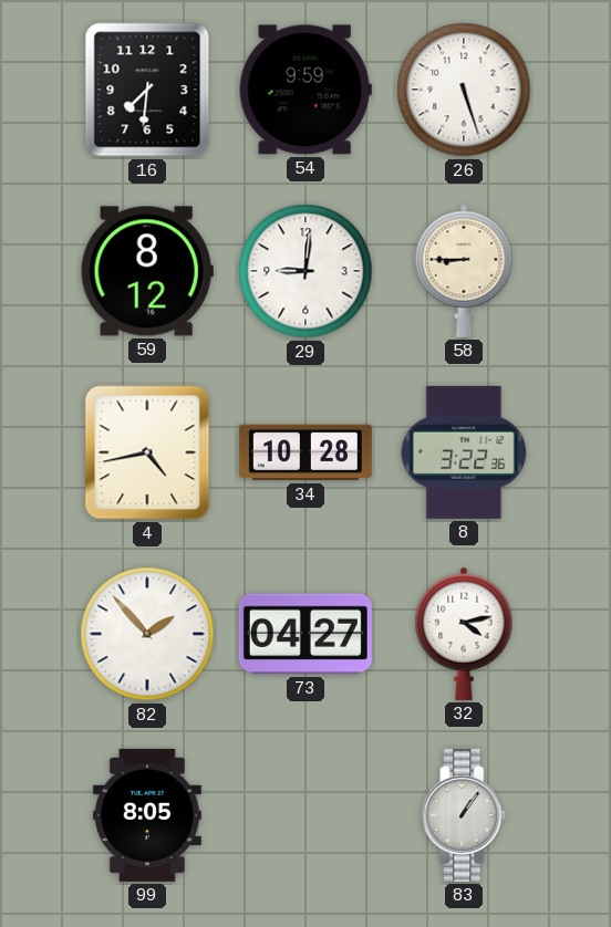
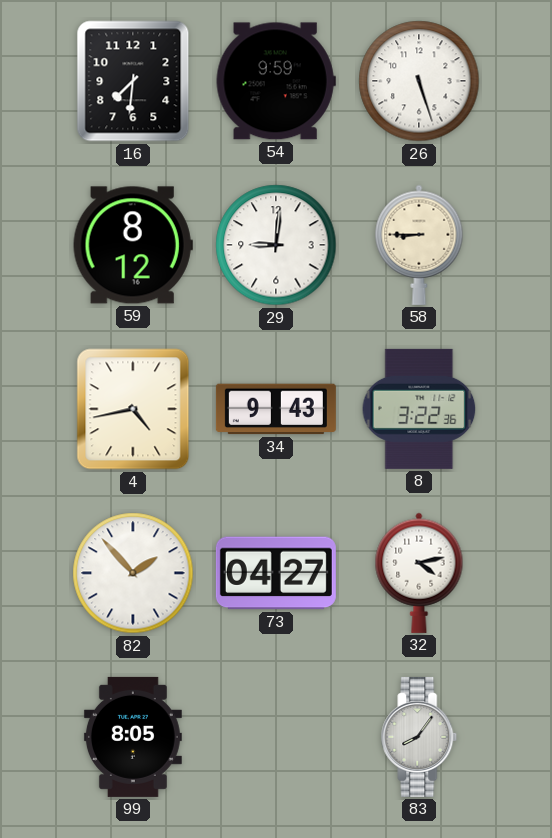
34: 10:28 -> 9:43 (276, 409)
83: 1:06 -> 8:06 (419, 737)
